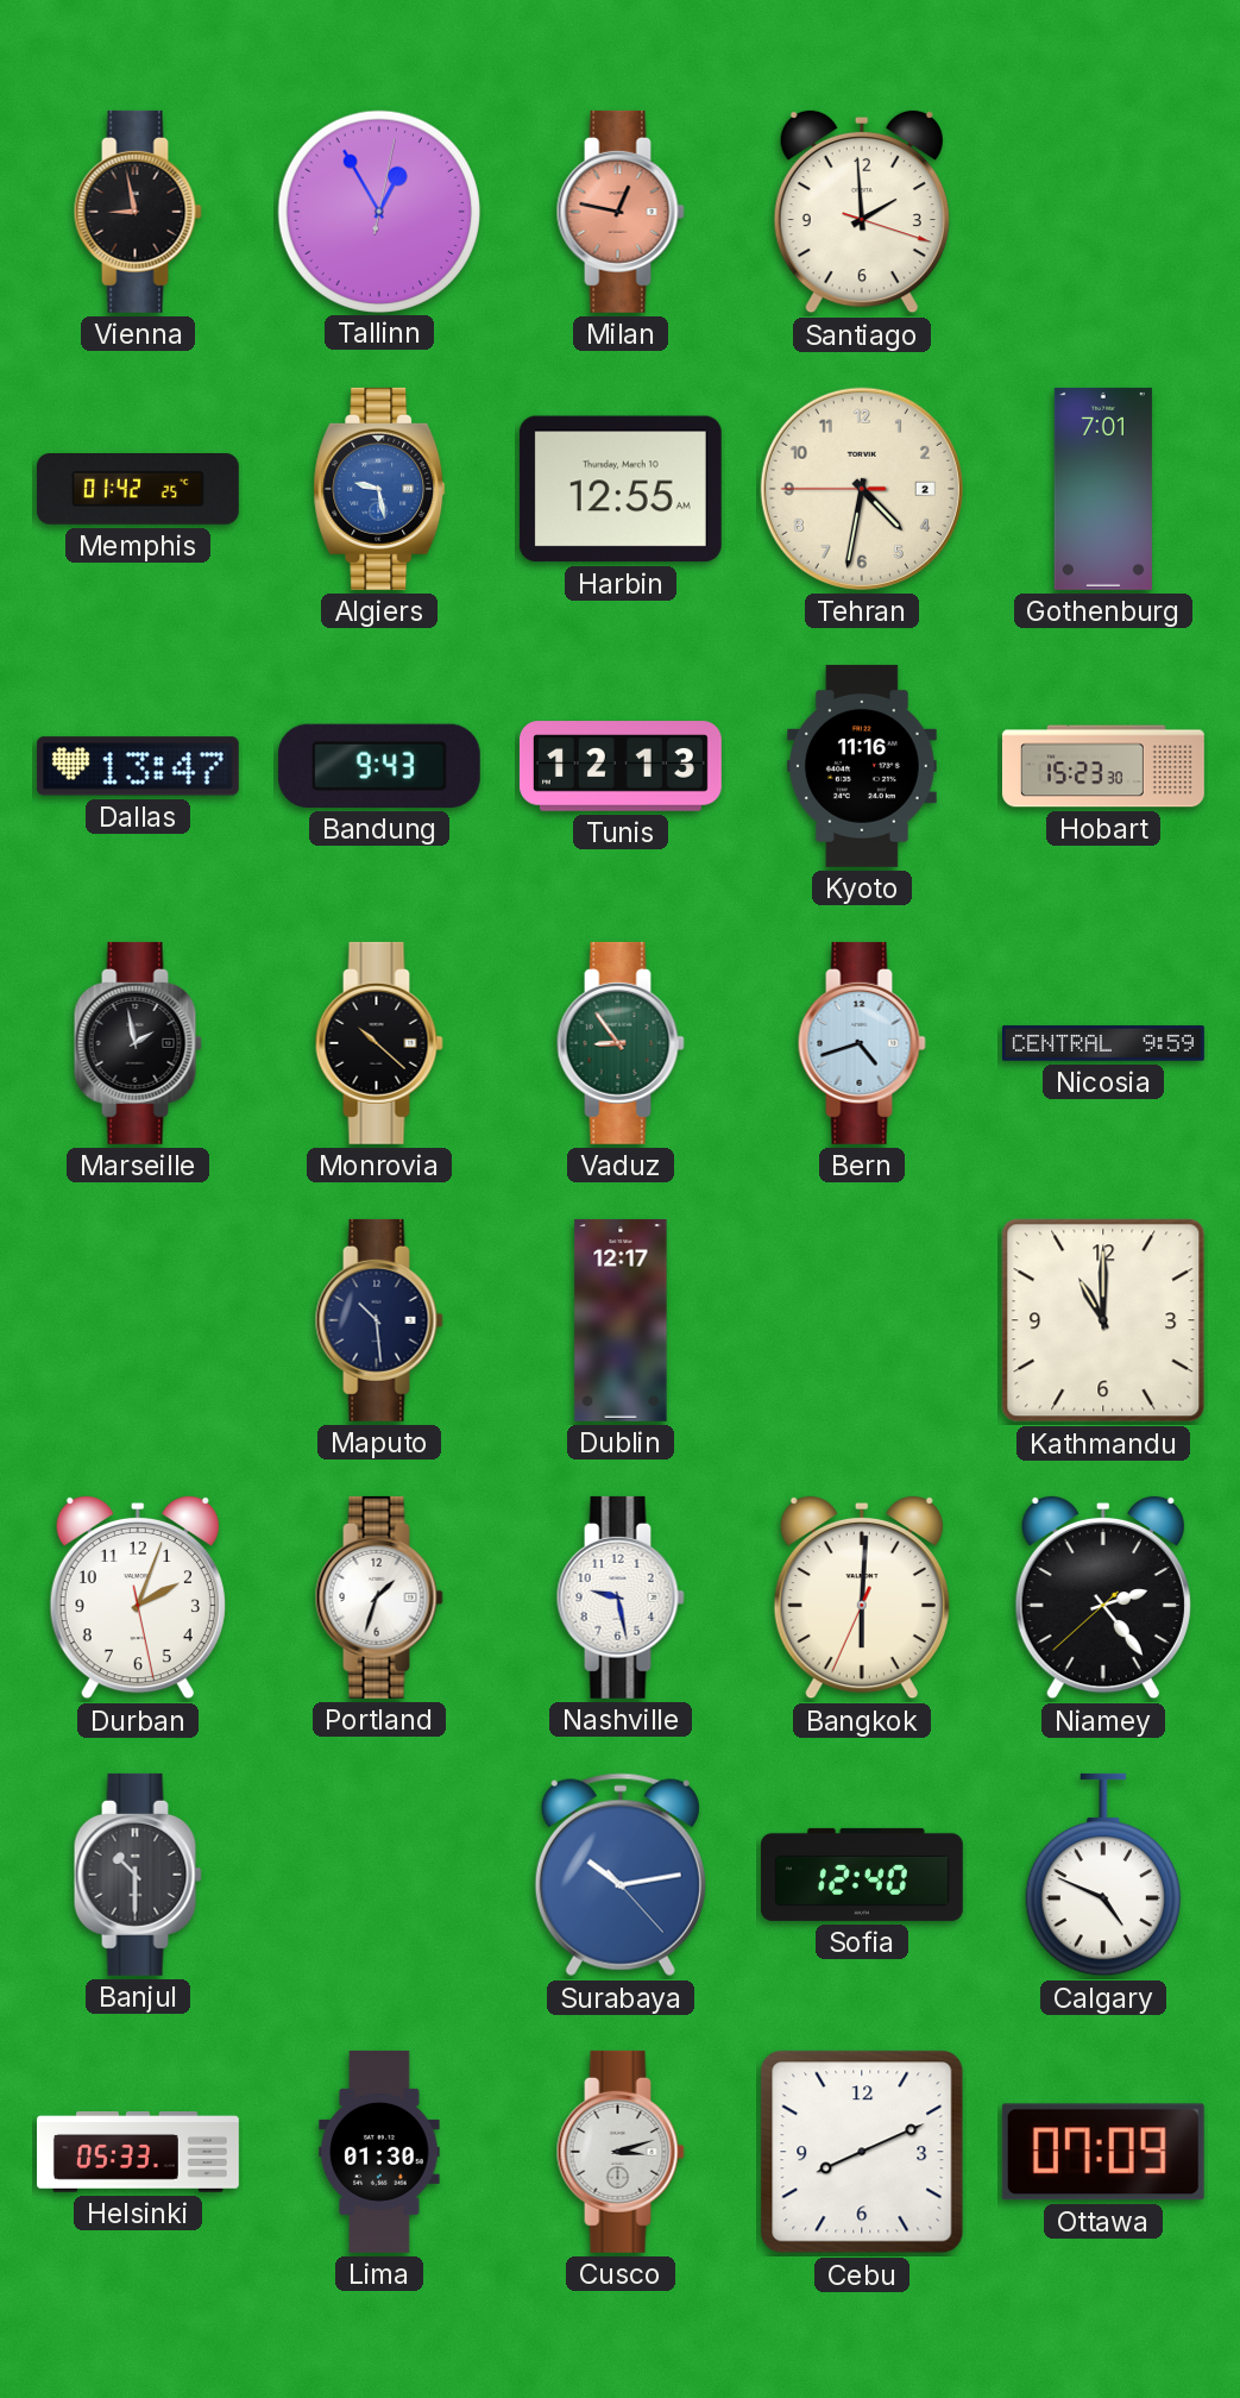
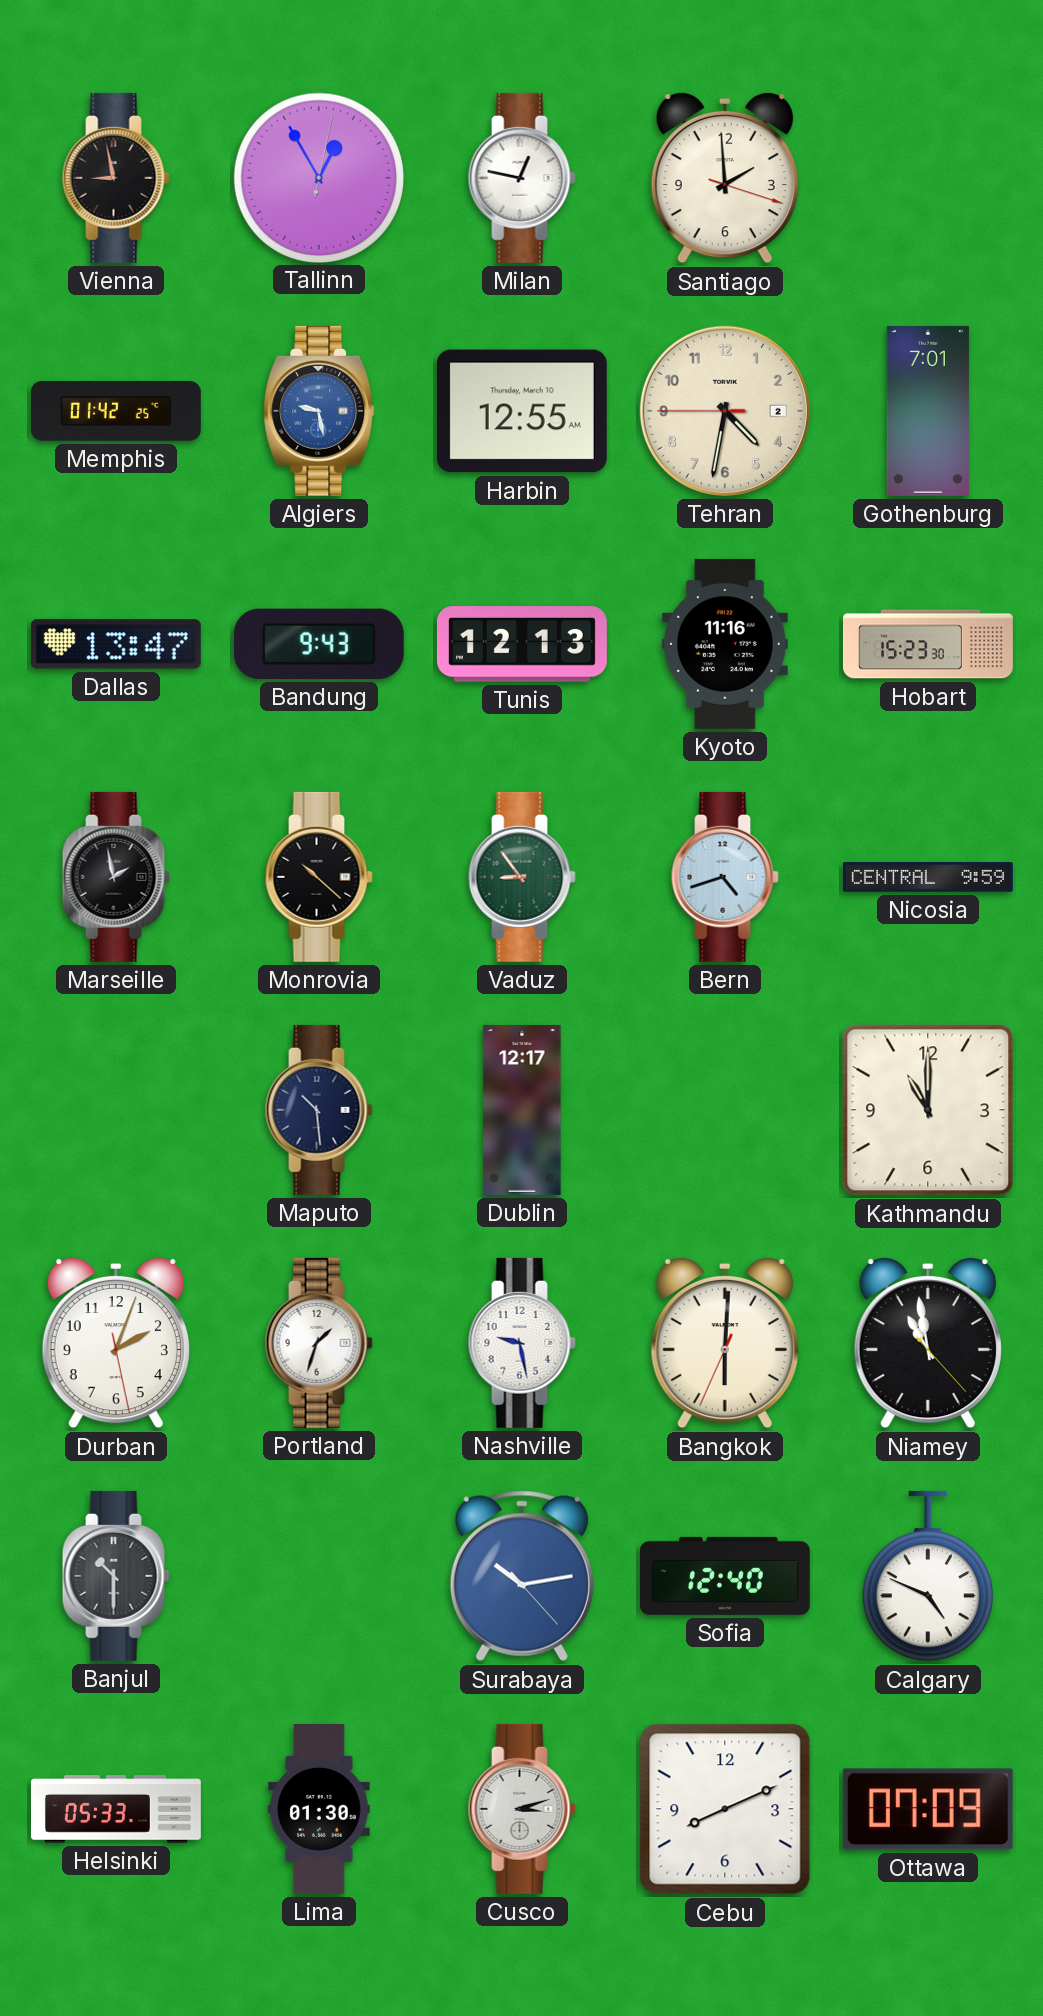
Milan dial: salmon -> white (522, 178)
Niamey: 2:23 -> 10:58 (928, 1343)
